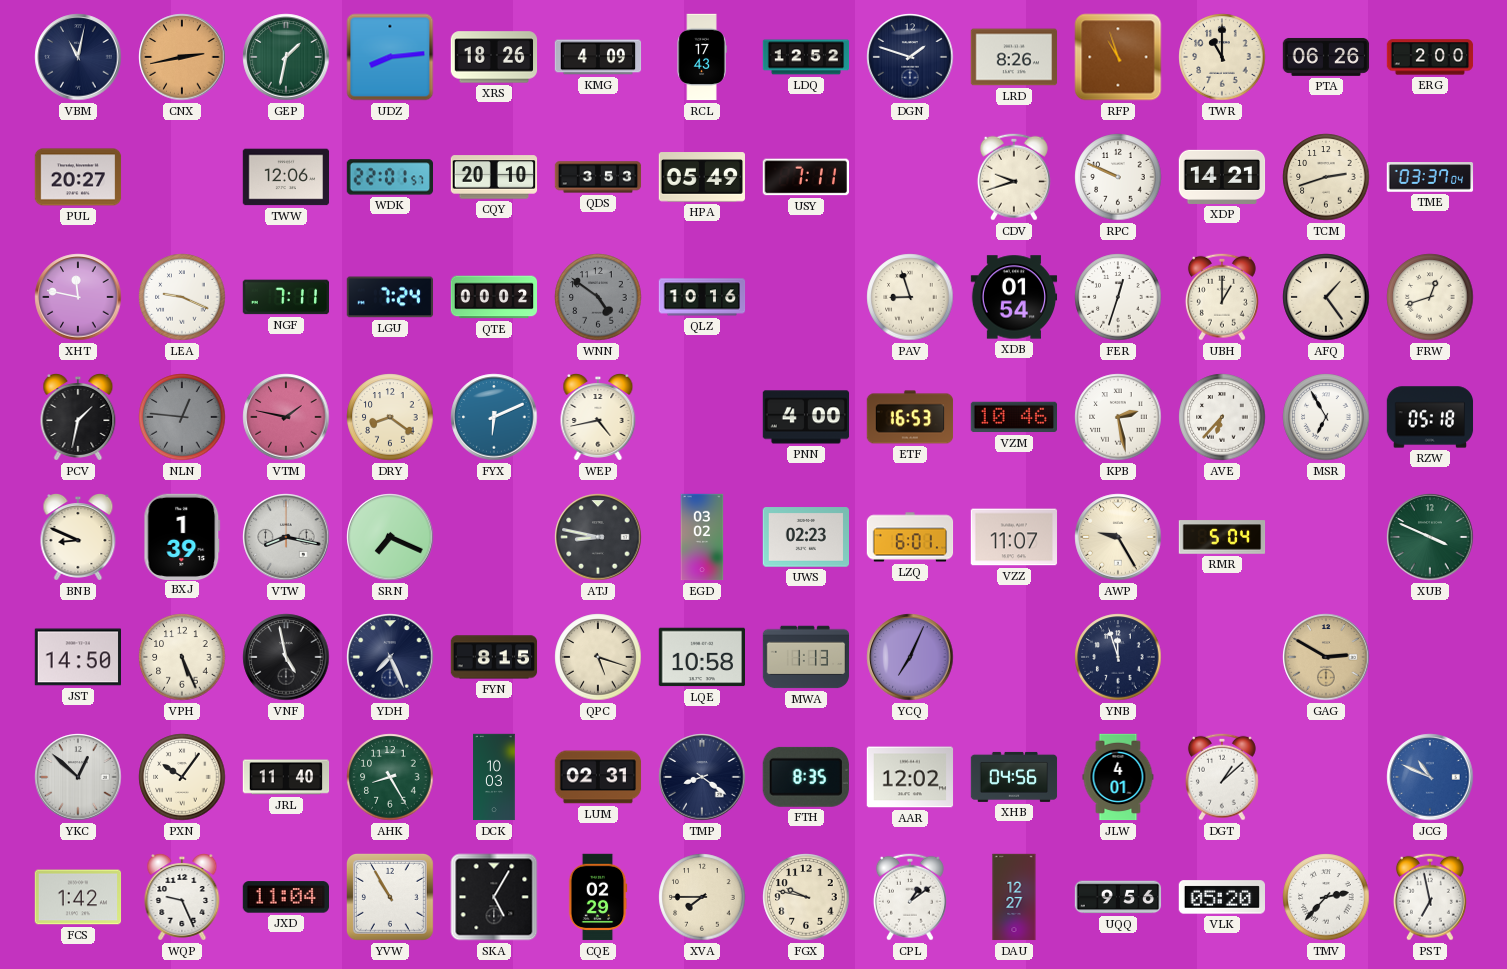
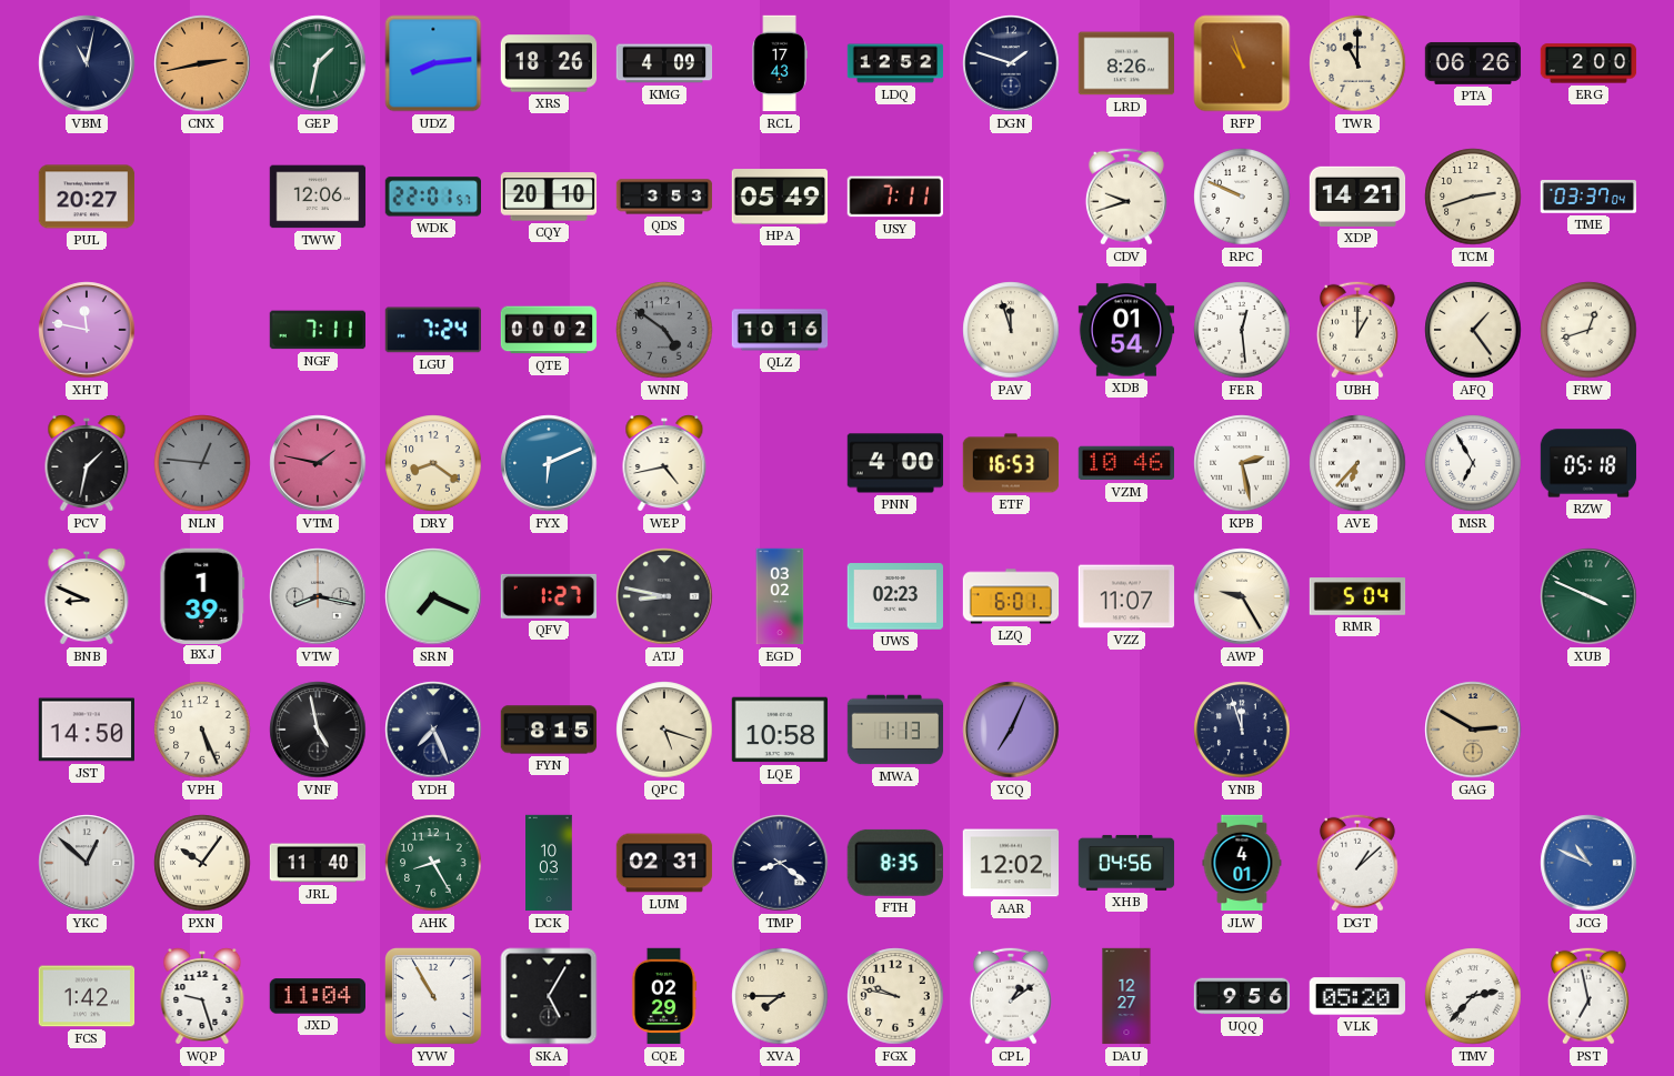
LEA: 9:19 -> none (182, 297)
PAV: 8:57 -> 11:57 (1011, 330)
FER: 12:33 -> 12:29 (1242, 330)
QFV: none -> 1:27 (549, 596)
WQP: 9:26 -> 9:27 (202, 997)
